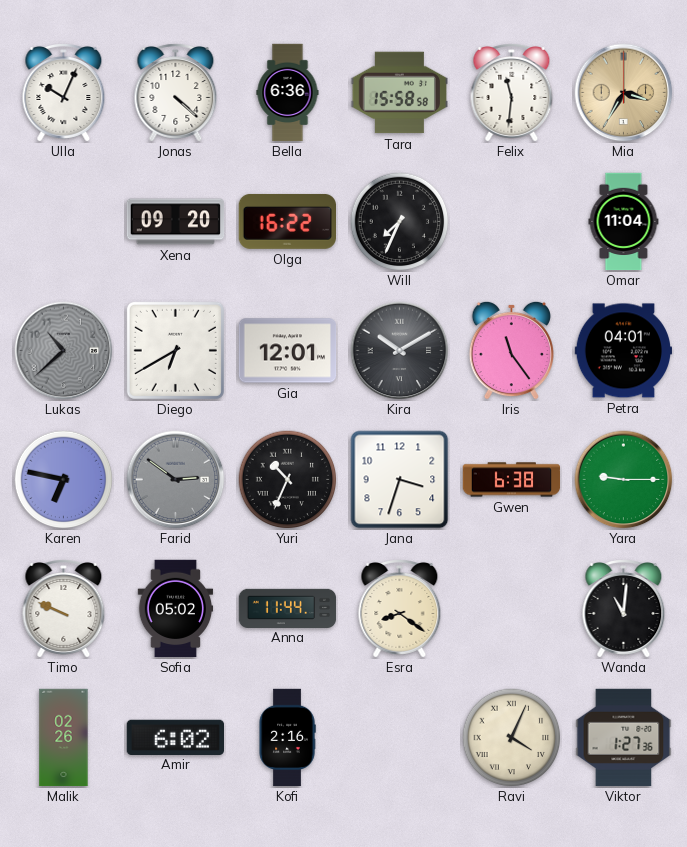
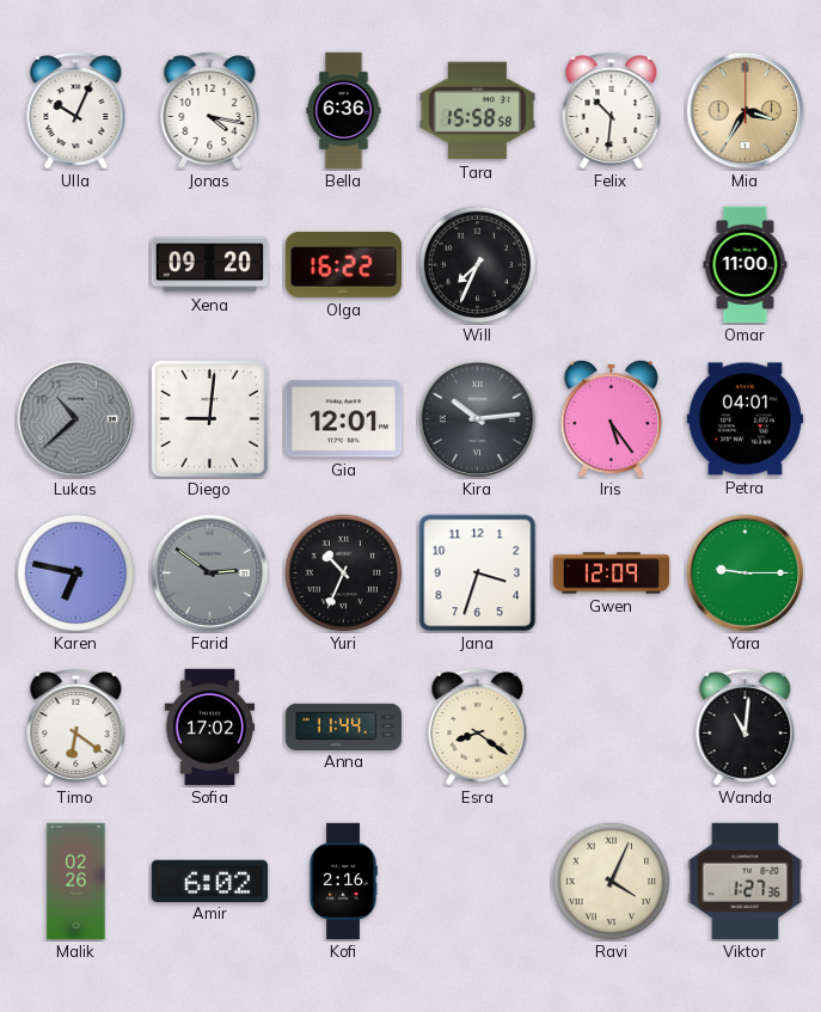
Jonas: 4:22 -> 4:17 (210, 111)
Felix: 11:31 -> 10:31 (612, 111)
Omar: 11:04 -> 11:00 (746, 265)
Diego: 6:40 -> 9:01 (209, 418)
Kira: 10:10 -> 10:14 (478, 419)
Iris: 11:24 -> 5:24 (611, 418)
Gwen: 6:38 -> 12:09 (612, 574)
Timo: 9:49 -> 6:21 (76, 728)
Sofia: 05:02 -> 17:02 (210, 728)
